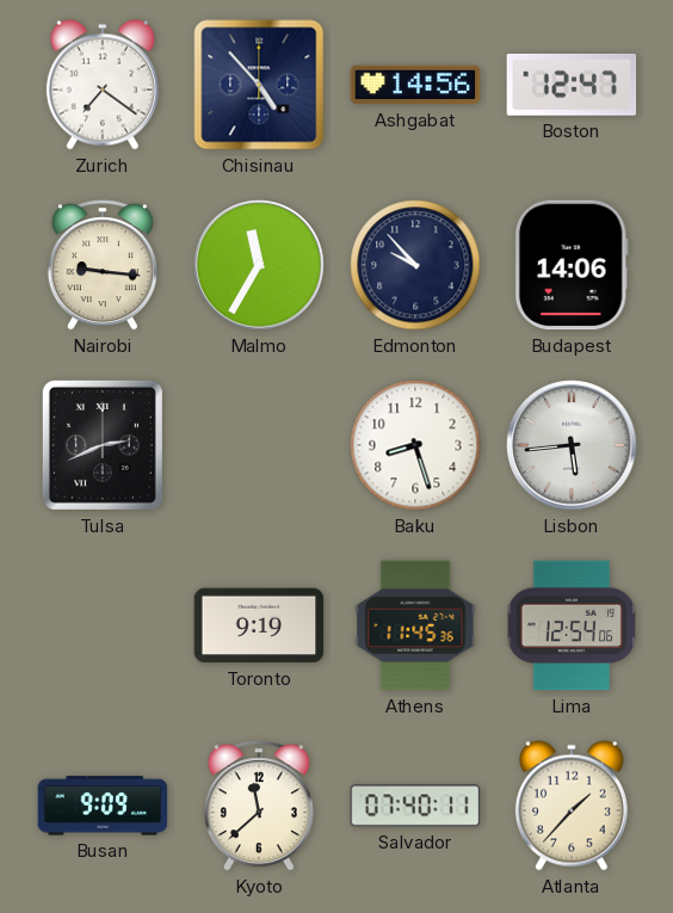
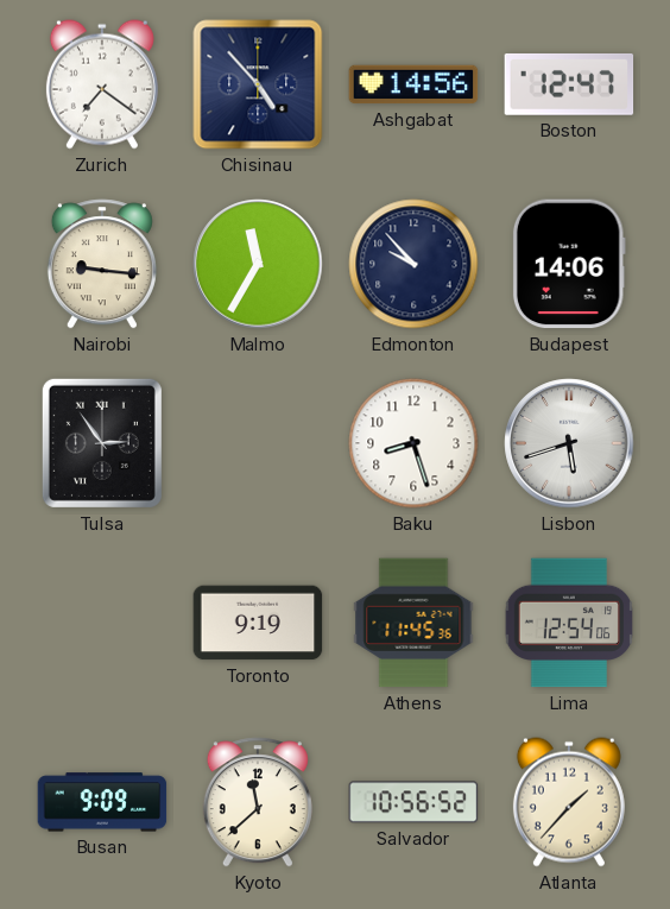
Tulsa: 2:41 -> 2:54 (102, 443)
Lisbon: 5:44 -> 5:42 (569, 443)
Salvador: 07:40 -> 10:56 (413, 802)
